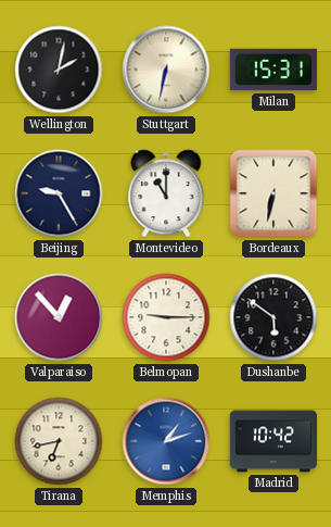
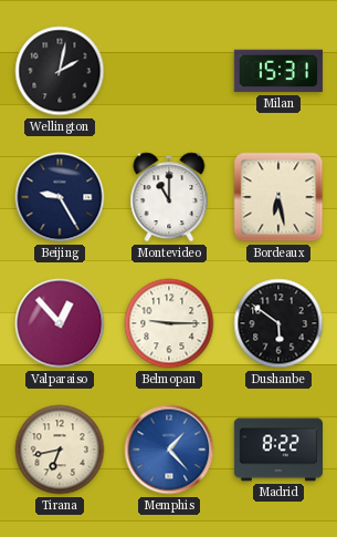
Stuttgart: 6:32 -> none (166, 70)
Bordeaux: 6:32 -> 6:28 (278, 197)
Memphis: 1:12 -> 1:23 (169, 450)
Madrid: 10:42 -> 8:22 (277, 450)
